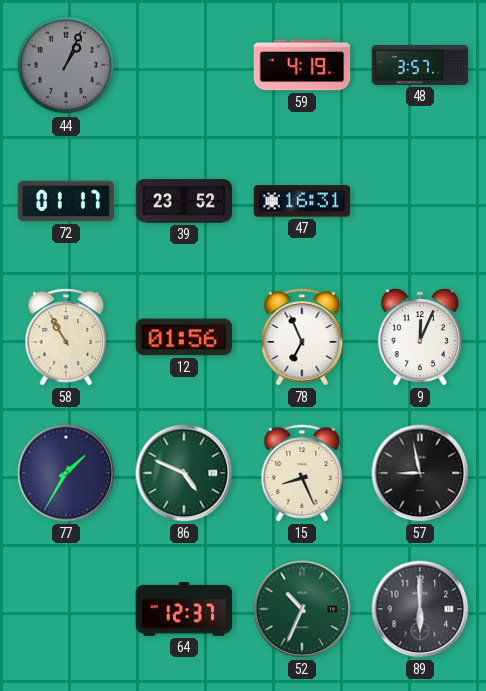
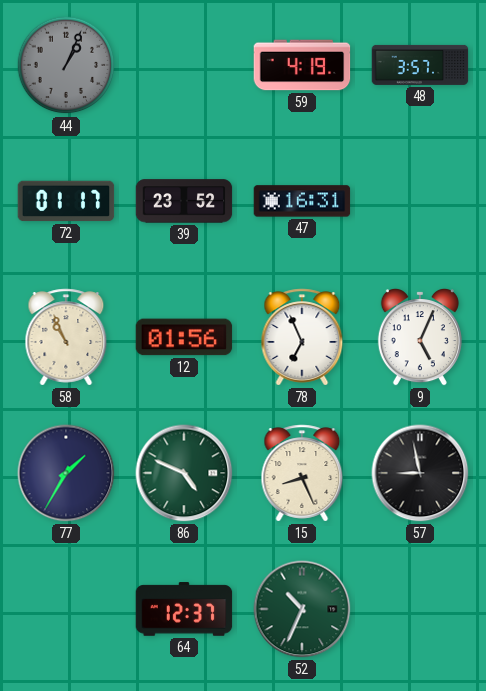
58: 10:55 -> 10:56 (66, 337)
9: 12:04 -> 5:04 (420, 338)
89: 6:00 -> none (420, 609)
